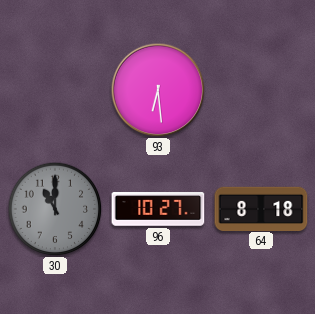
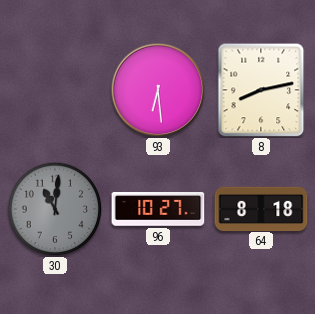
8: none -> 8:13 (261, 90)
30: 11:00 -> 11:01 (55, 209)
